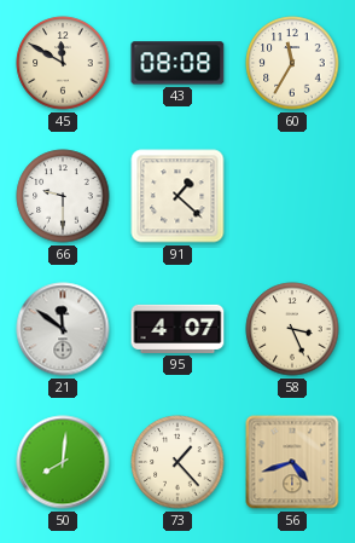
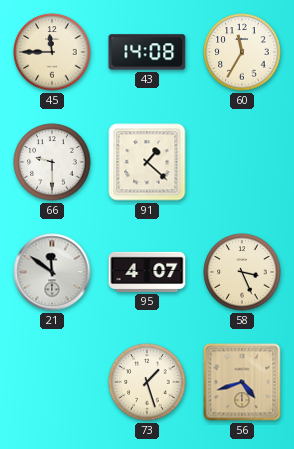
45: 11:50 -> 11:45 (52, 52)
43: 08:08 -> 14:08 (147, 52)
50: 8:01 -> none (63, 462)
73: 1:23 -> 1:27 (147, 382)
